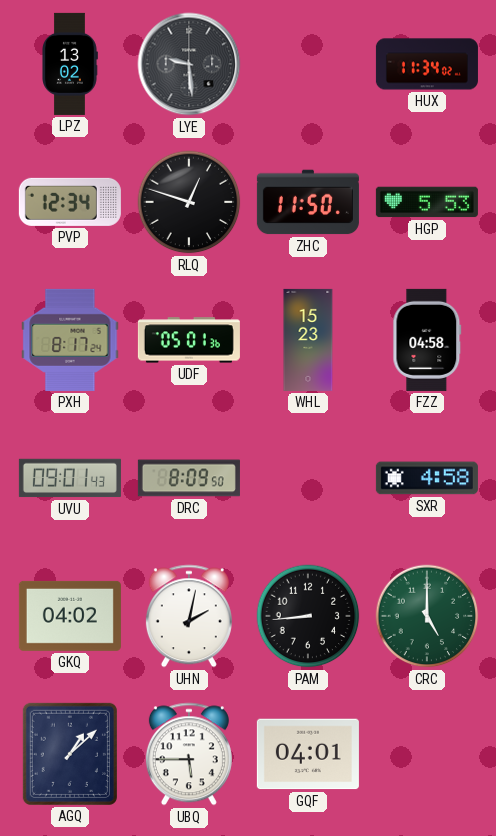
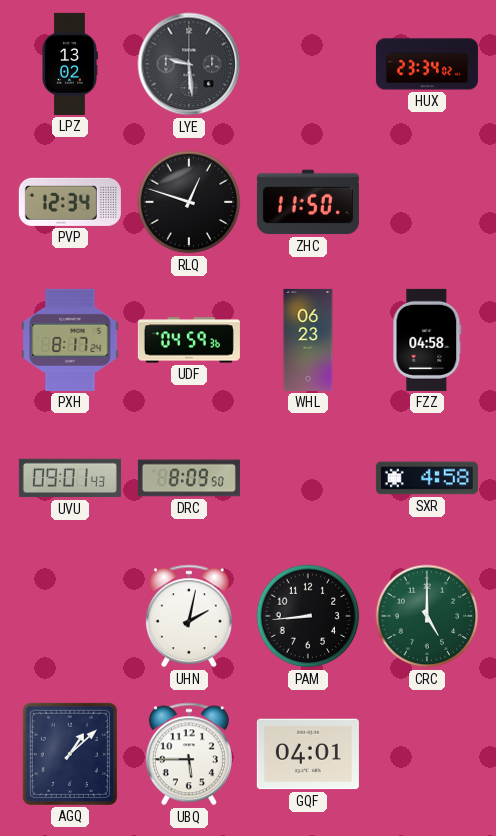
HUX: 11:34 -> 23:34 (427, 64)
HGP: 5:53 -> none (427, 202)
UDF: 05:01 -> 04:59 (189, 340)
WHL: 15:23 -> 06:23 (308, 340)
GKQ: 04:02 -> none (70, 616)
